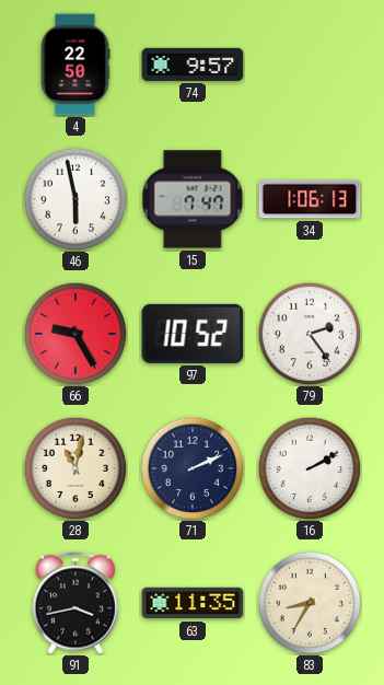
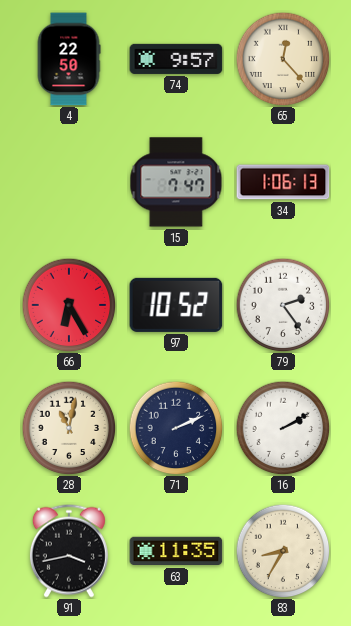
65: none -> 12:23 (283, 59)
46: 5:58 -> none (75, 199)
66: 9:25 -> 6:25 (69, 305)
